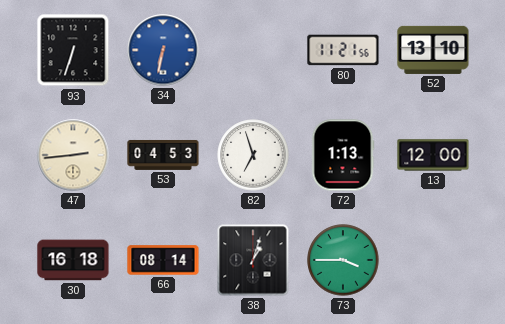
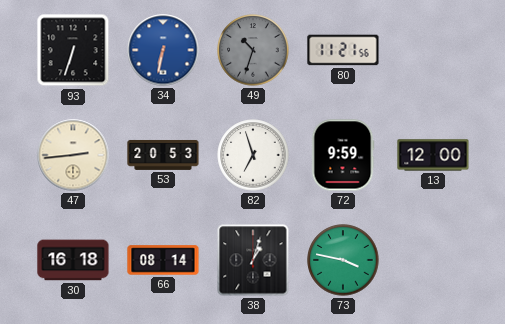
49: none -> 10:33 (253, 50)
52: 13:10 -> none (433, 50)
53: 04:53 -> 20:53 (163, 155)
72: 1:13 -> 9:59 (343, 155)
73: 3:45 -> 3:47 (343, 260)
